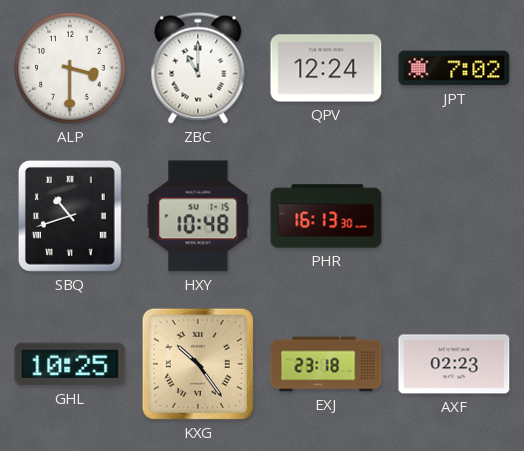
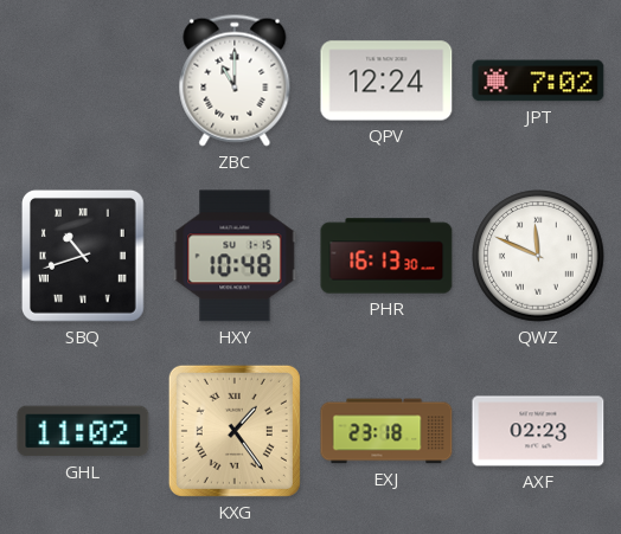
ALP: 3:30 -> none (70, 68)
QWZ: none -> 11:49 (538, 256)
GHL: 10:25 -> 11:02 (83, 431)
KXG: 10:24 -> 1:24 (235, 431)
